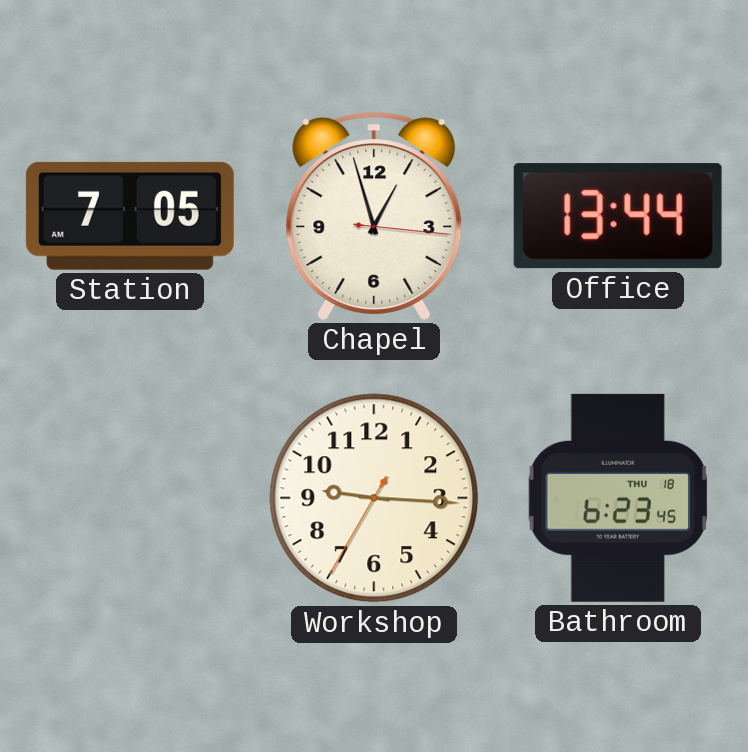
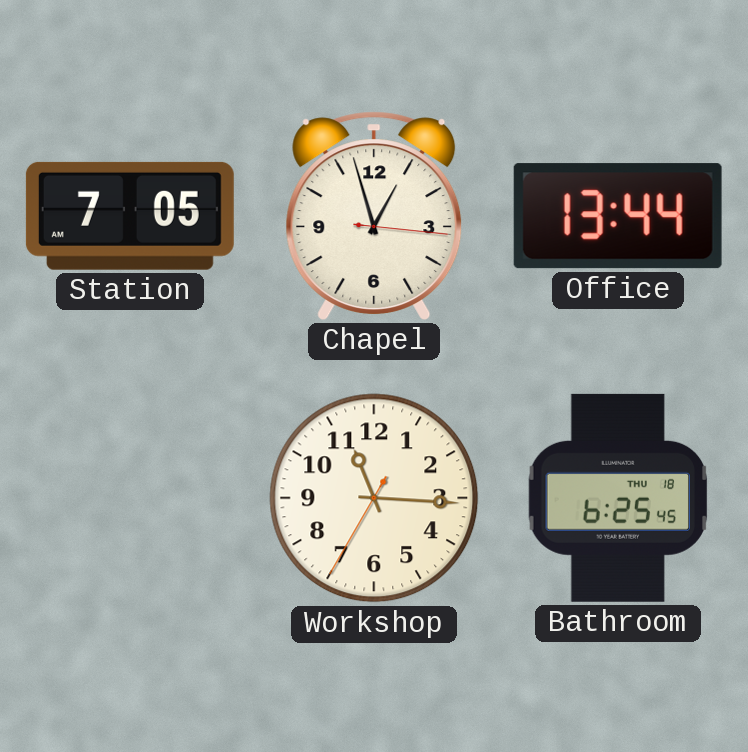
Workshop: 9:15 -> 11:15 (374, 498)
Bathroom: 6:23 -> 6:25 (618, 498)
